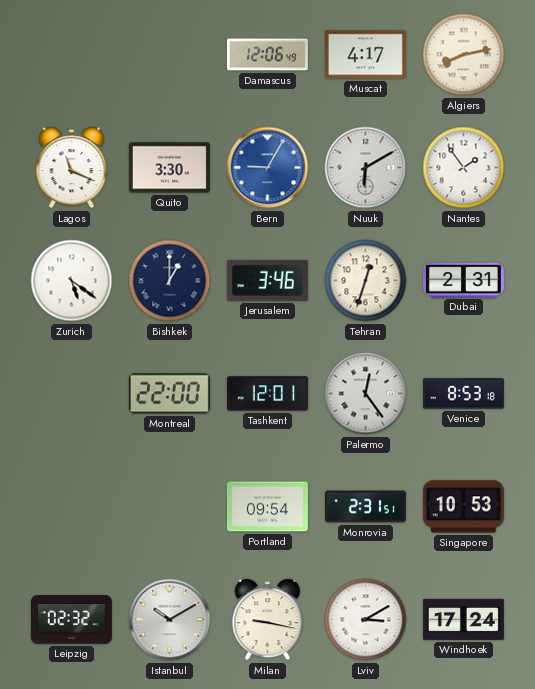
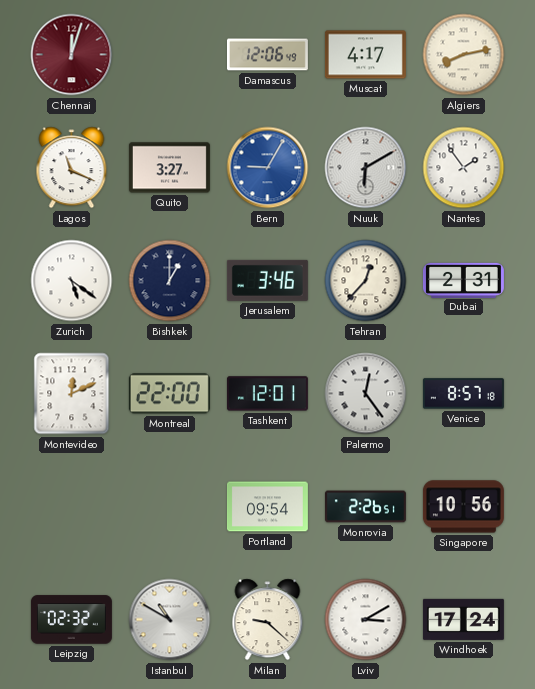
Chennai: none -> 12:03 (72, 55)
Quito: 3:30 -> 3:27 (169, 168)
Tehran: 12:33 -> 12:37 (366, 281)
Montevideo: none -> 12:11 (72, 394)
Venice: 8:53 -> 8:57 (463, 394)
Monrovia: 2:31 -> 2:26 (365, 507)
Singapore: 10:53 -> 10:56 (463, 507)
Istanbul: 10:10 -> 10:50 (170, 620)
Milan: 9:17 -> 9:22 (268, 620)
